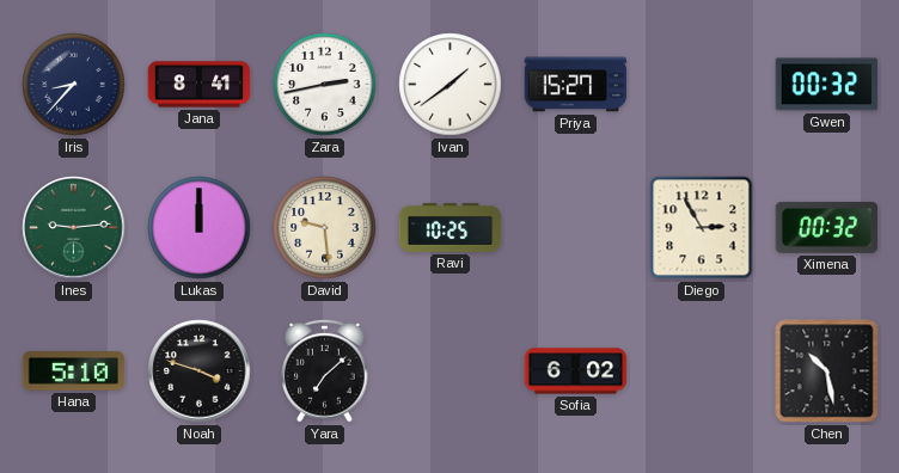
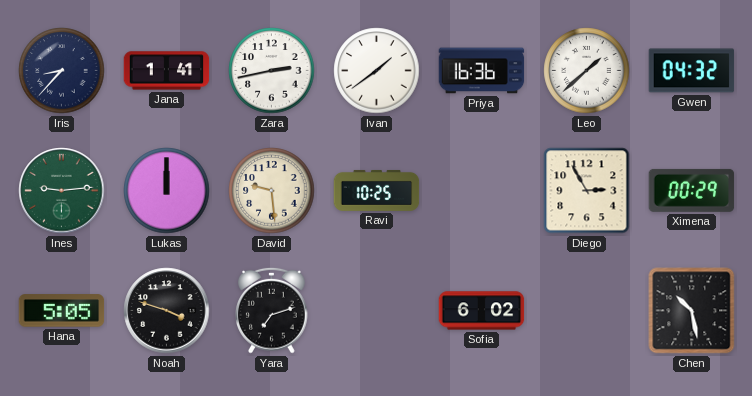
Jana: 8:41 -> 1:41 (167, 71)
Priya: 15:27 -> 16:36 (482, 71)
Leo: none -> 1:38 (587, 71)
Gwen: 00:32 -> 04:32 (692, 71)
Ximena: 00:32 -> 00:29 (692, 190)
Hana: 5:10 -> 5:05 (62, 311)
Yara: 7:08 -> 7:12 (272, 310)
